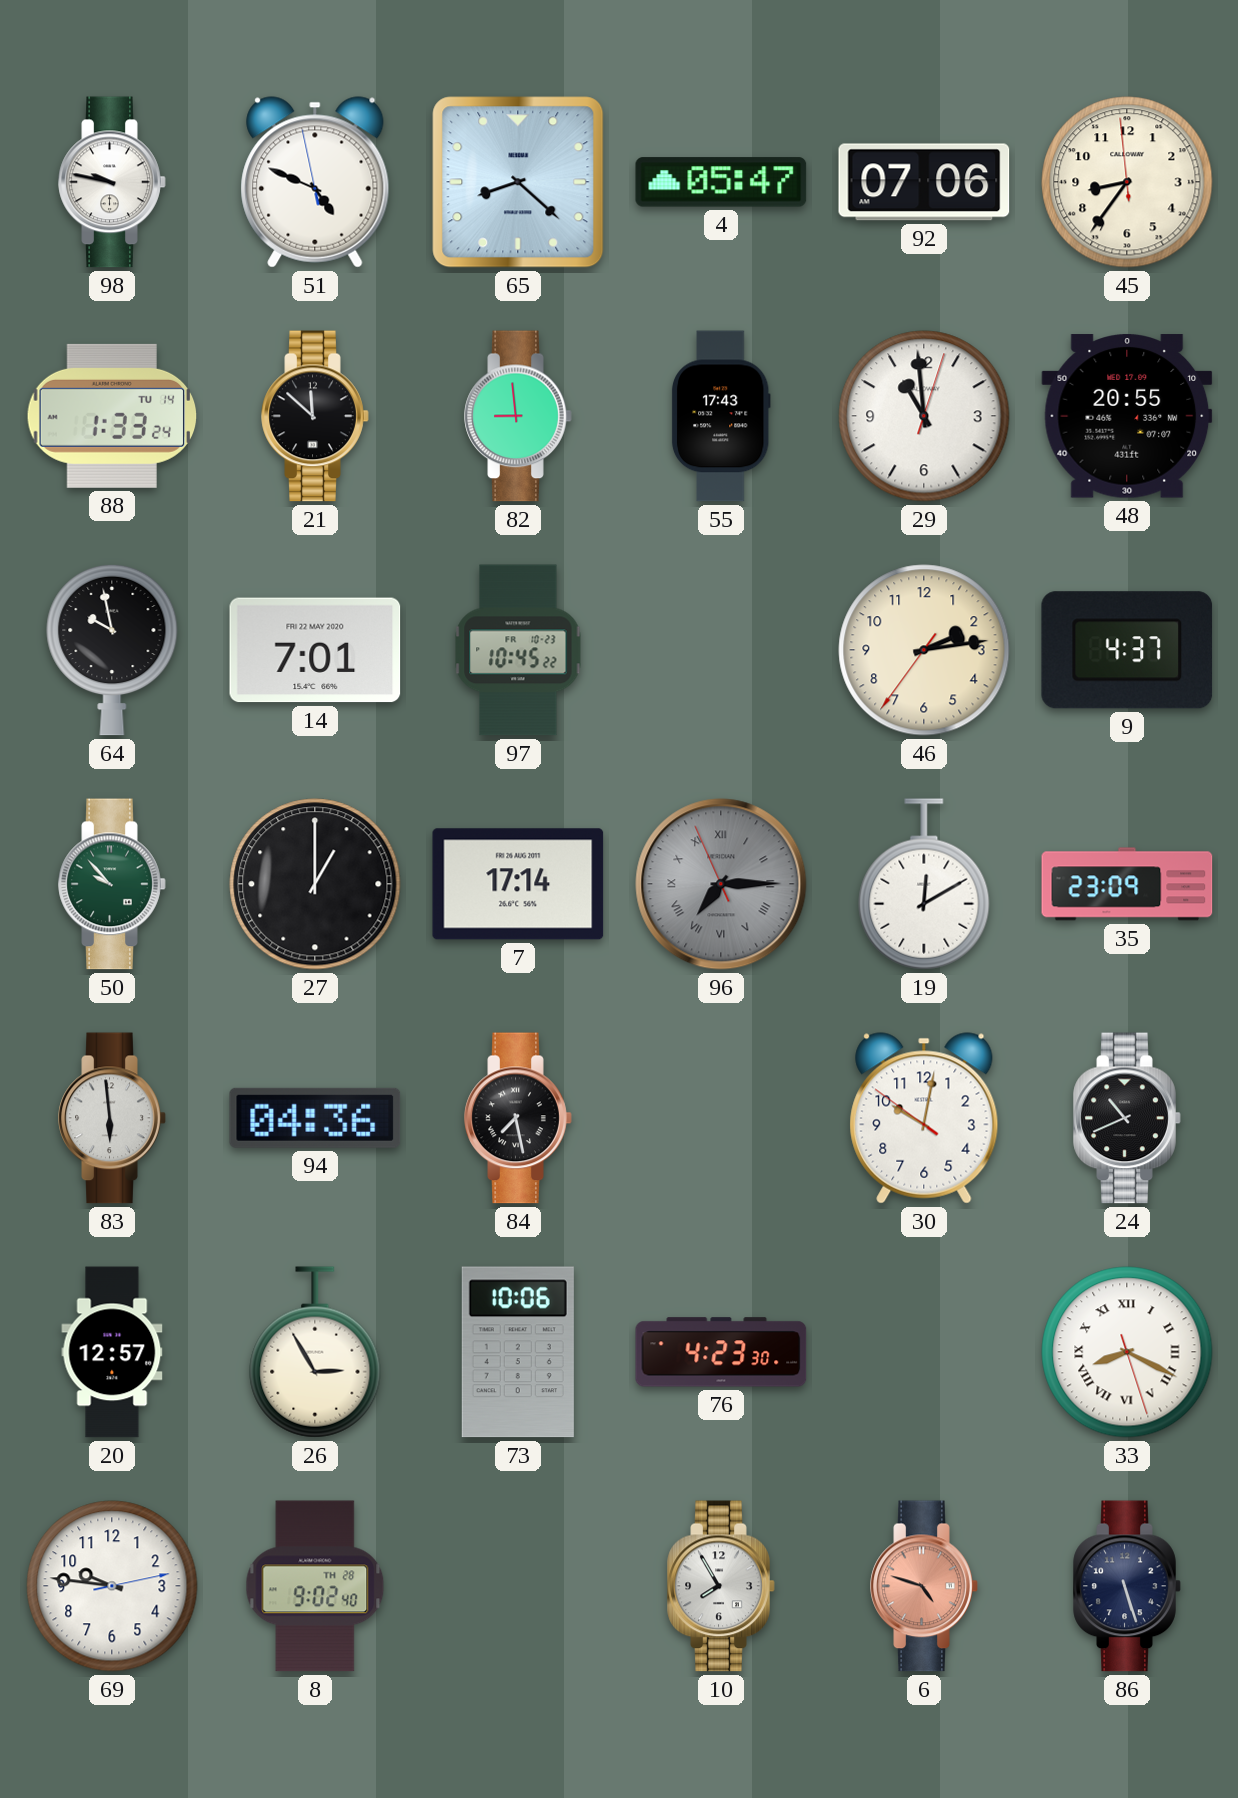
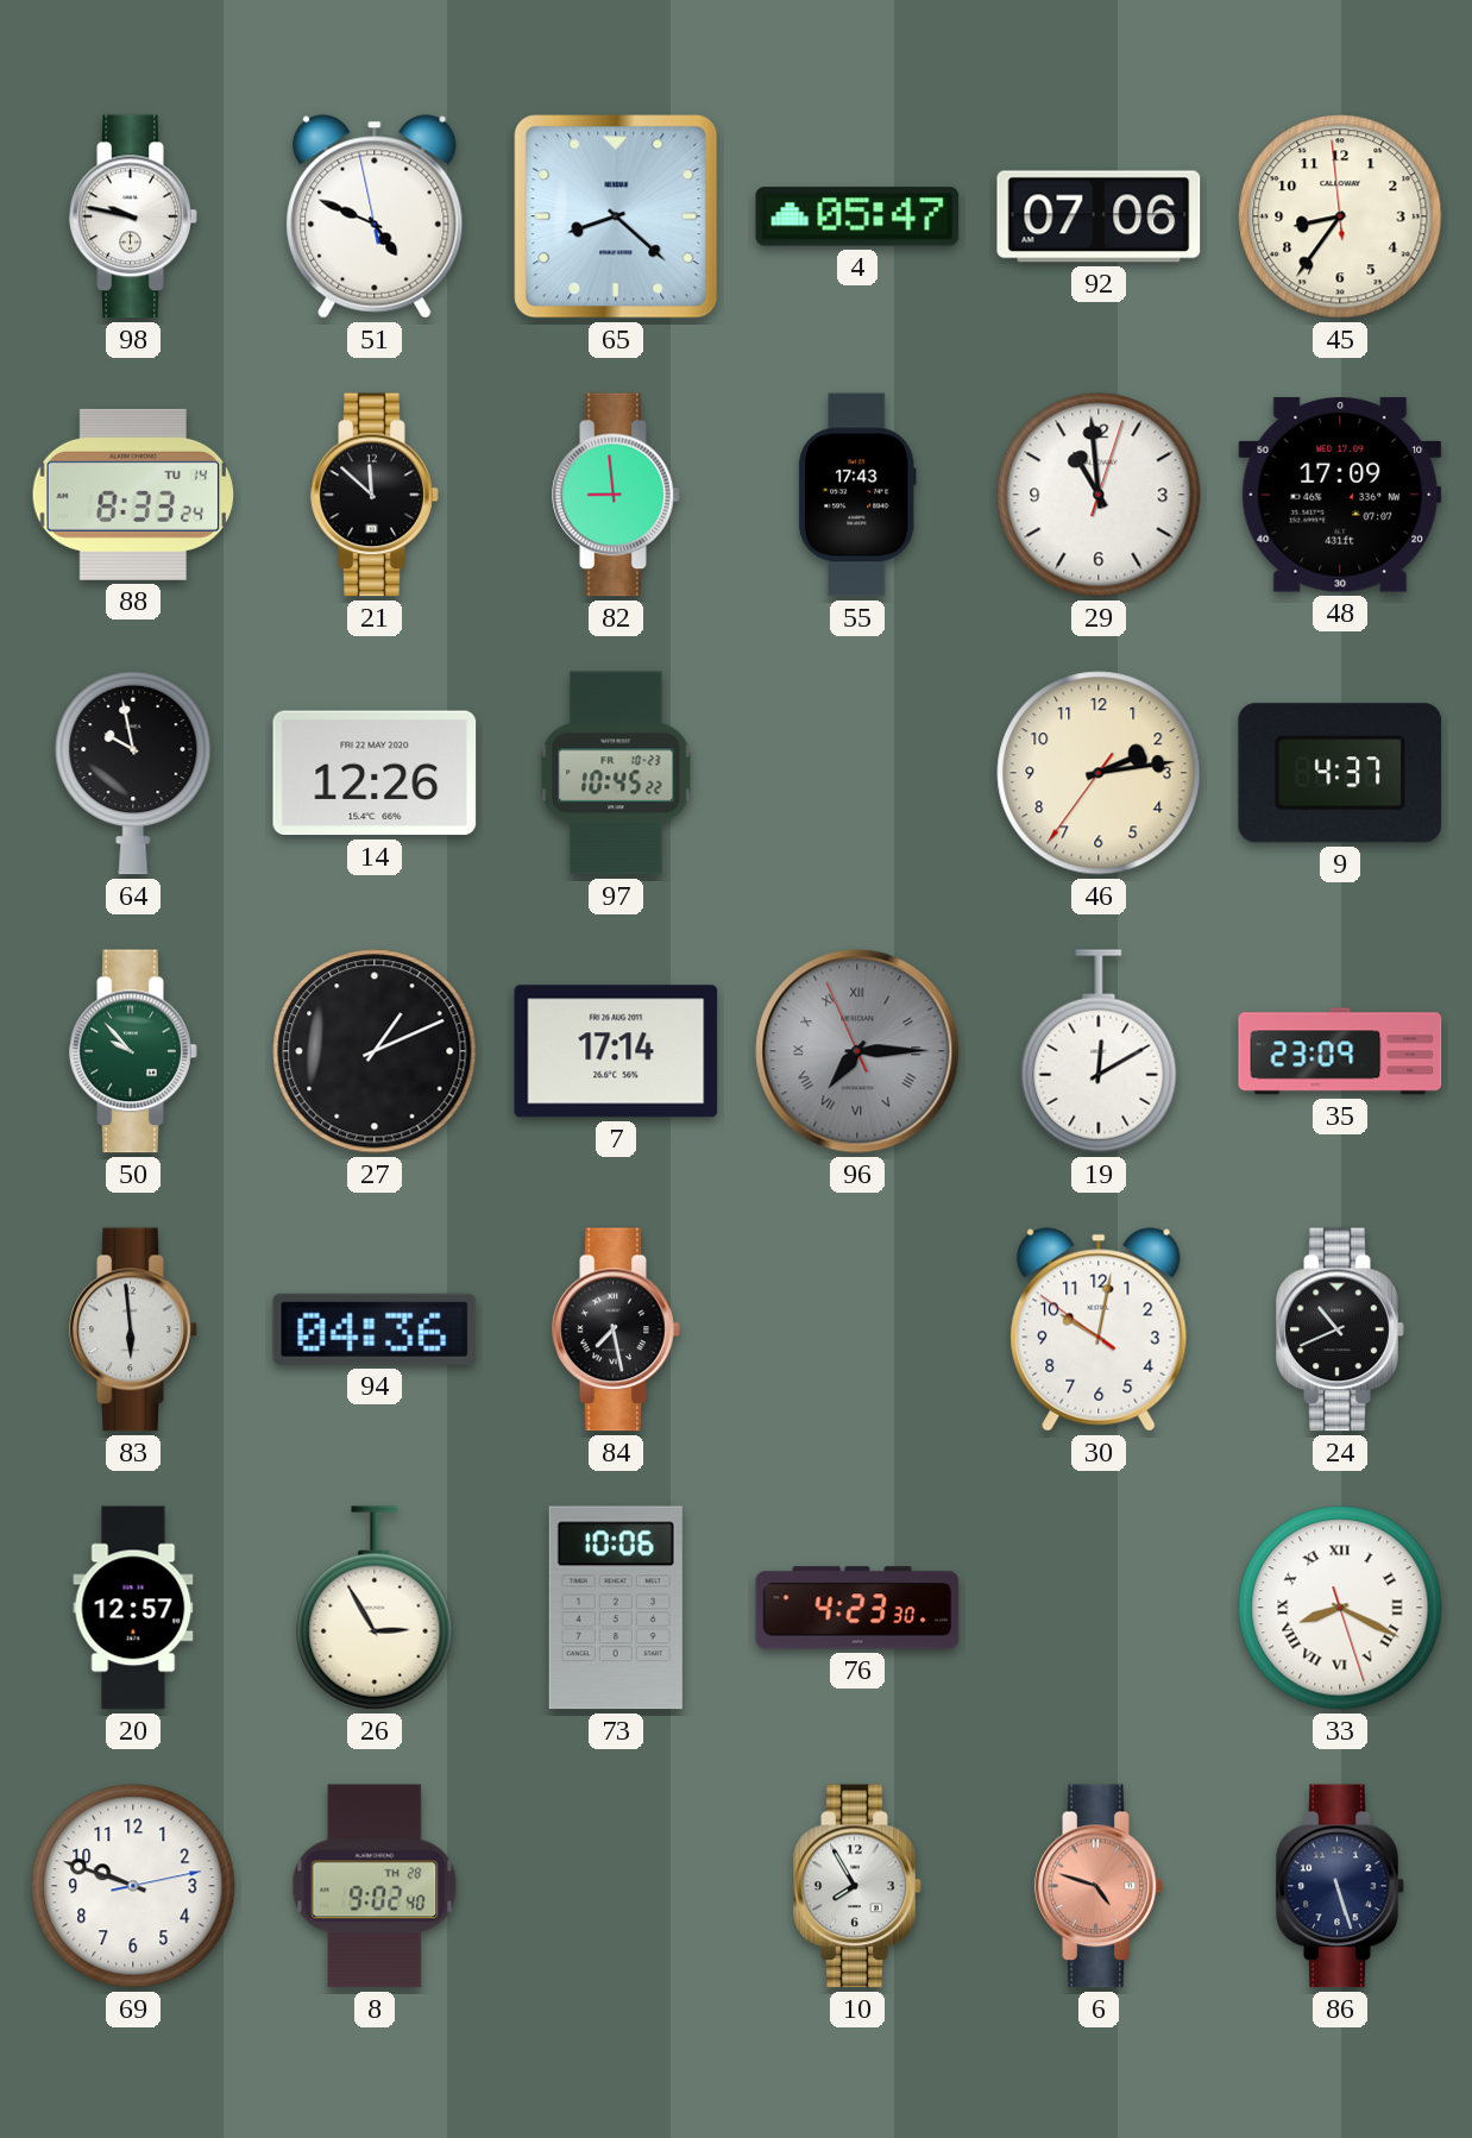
88: 1:33 -> 8:33 (133, 495)
48: 20:55 -> 17:09 (1340, 495)
14: 7:01 -> 12:26 (375, 773)
27: 1:00 -> 1:11 (375, 1051)
69: 9:46 -> 9:48 (133, 1886)
